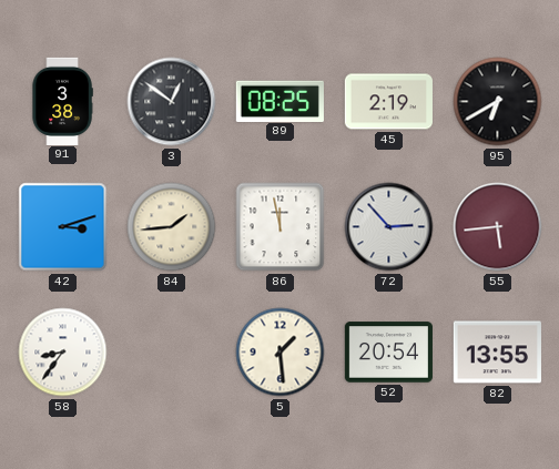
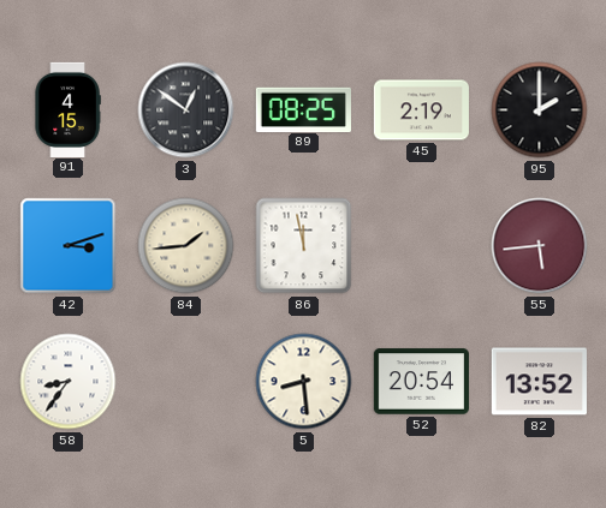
91: 3:38 -> 4:15 (67, 109)
95: 6:40 -> 2:00 (540, 110)
72: 2:53 -> none (389, 227)
5: 1:29 -> 8:29 (304, 382)
82: 13:55 -> 13:52 (539, 382)
